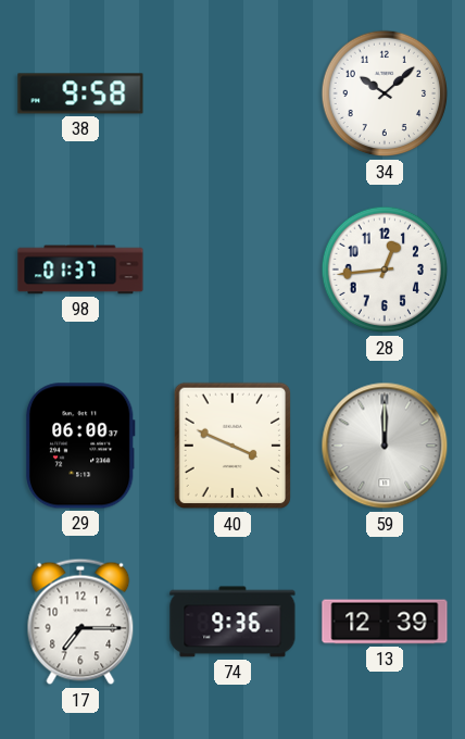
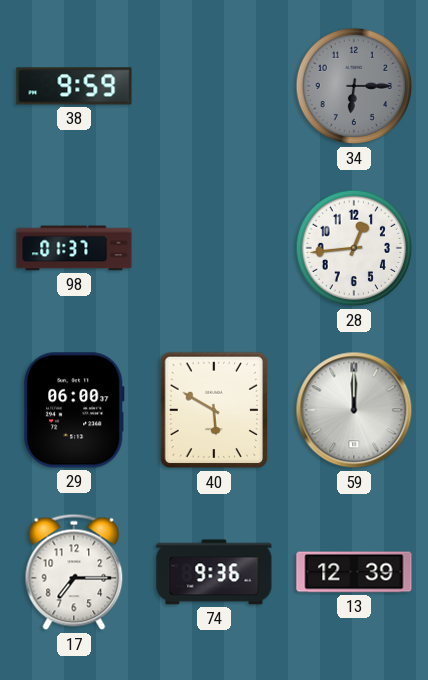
38: 9:58 -> 9:59 (74, 86)
34: 10:08 -> 6:15 (354, 86)
34 dial: white -> grey (354, 86)
40: 3:49 -> 5:50 (214, 410)
